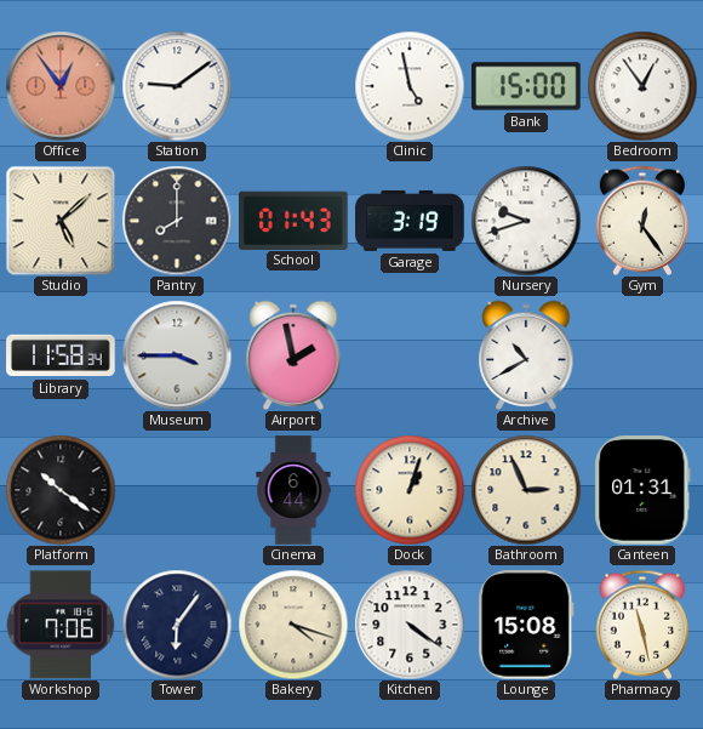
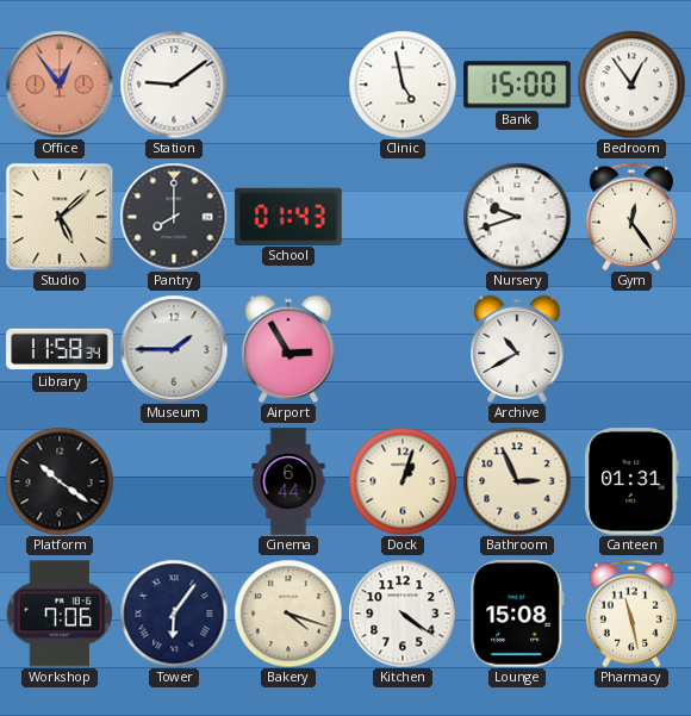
Garage: 3:19 -> none (410, 221)
Museum: 3:45 -> 1:45 (174, 349)
Airport: 1:58 -> 2:55 (288, 349)
